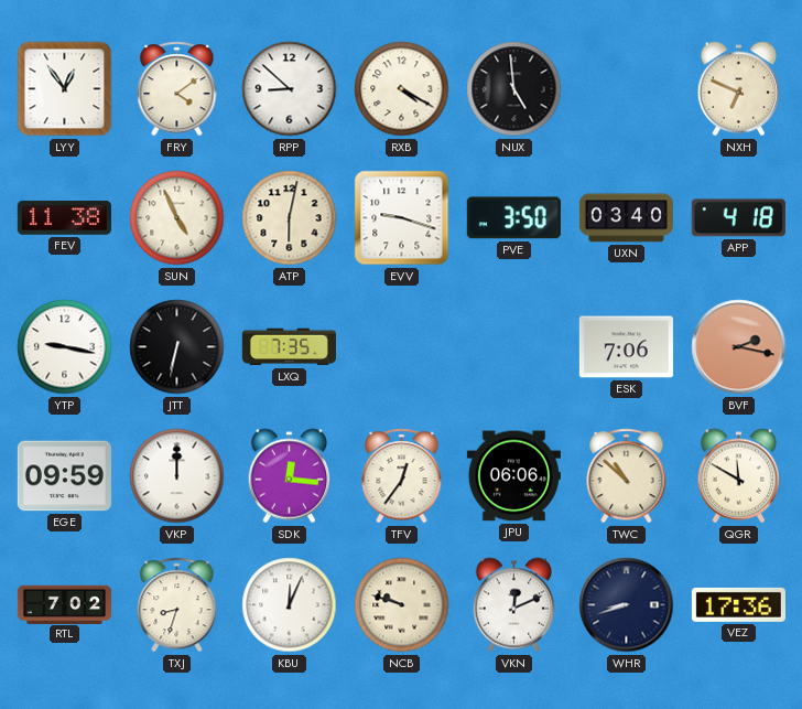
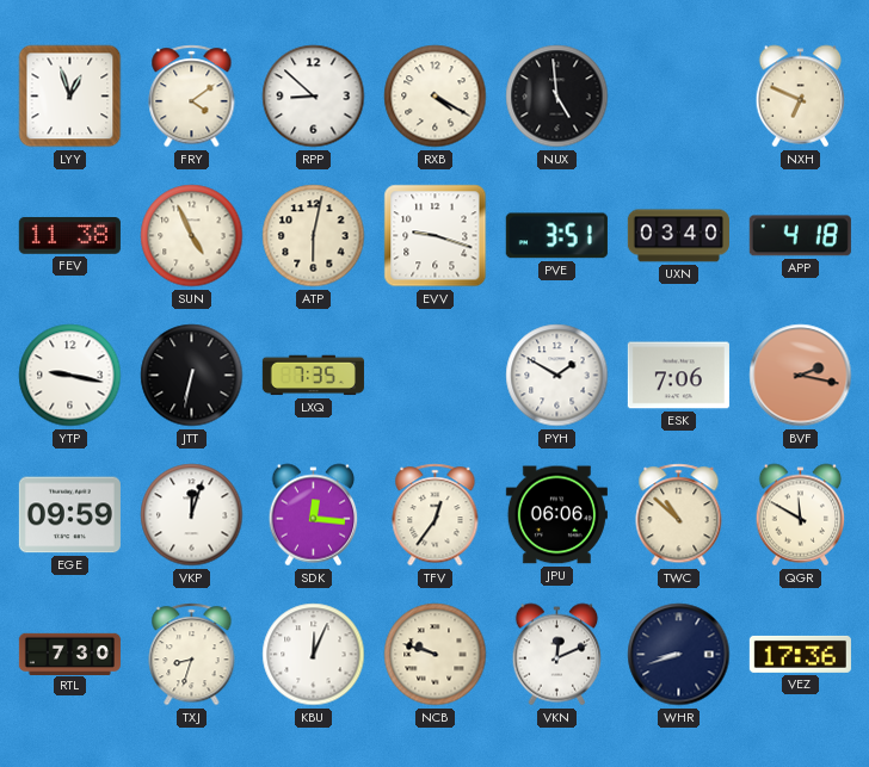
LYY: 12:54 -> 12:57 (70, 97)
PVE: 3:50 -> 3:51 (556, 236)
PYH: none -> 1:50 (557, 376)
VKP: 12:00 -> 12:03 (192, 515)
RTL: 7:02 -> 7:30 (69, 654)
